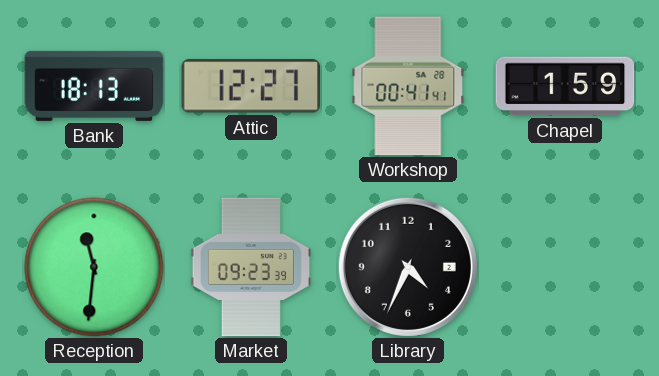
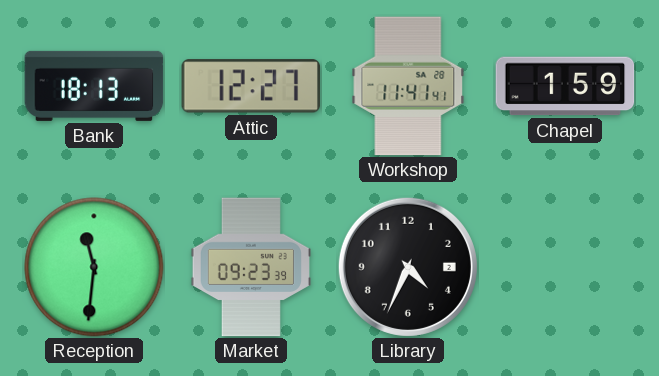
Workshop: 00:41 -> 11:41 (408, 86)
